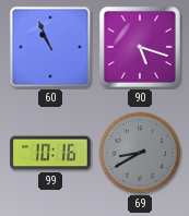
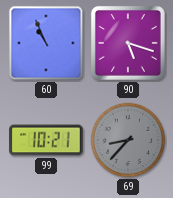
99: 10:16 -> 10:21 (46, 140)
69: 8:40 -> 8:37 (128, 140)
